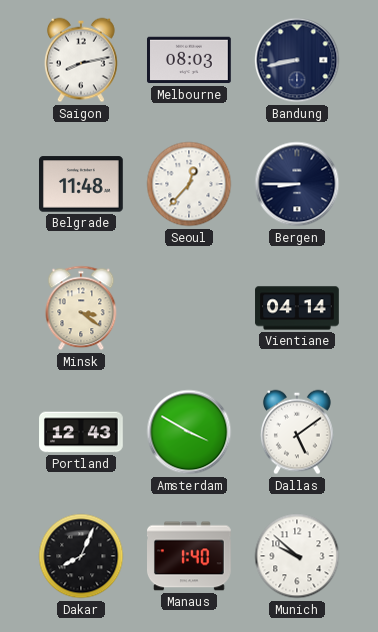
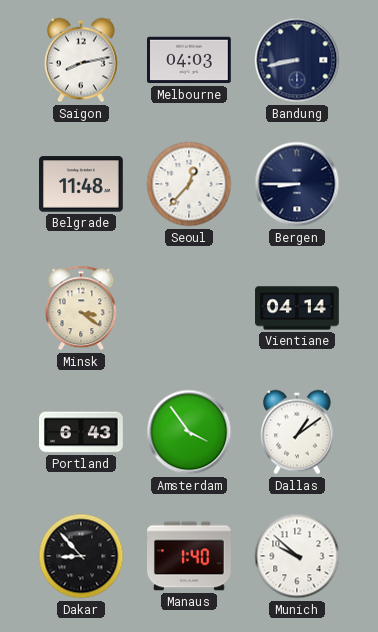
Melbourne: 08:03 -> 04:03 (190, 60)
Portland: 12:43 -> 6:43 (81, 432)
Amsterdam: 3:50 -> 3:54 (189, 432)
Dallas: 5:09 -> 1:09 (298, 432)
Dakar: 8:04 -> 8:53 (81, 556)
